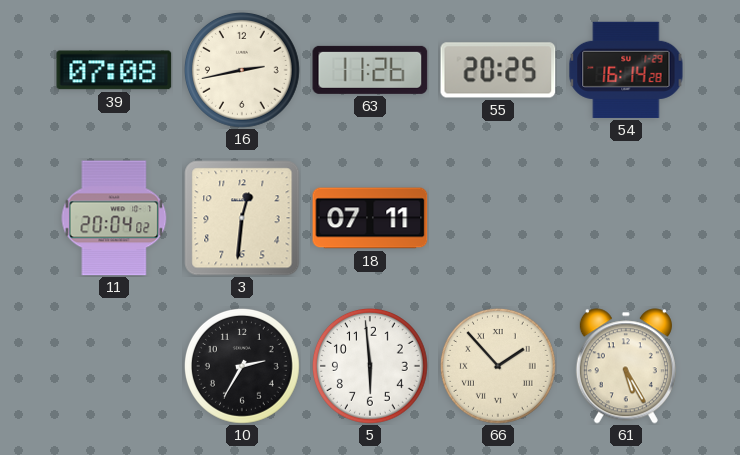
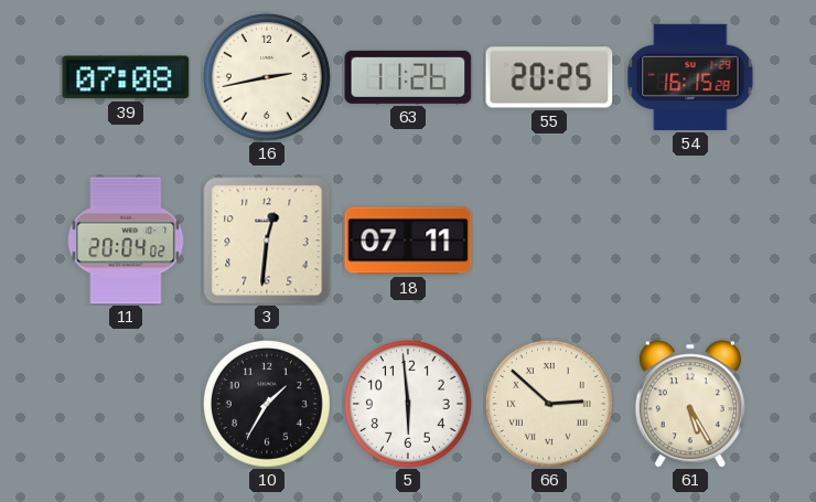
54: 16:14 -> 16:15 (690, 77)
10: 2:35 -> 1:35 (267, 404)
66: 1:53 -> 2:52 (549, 404)
